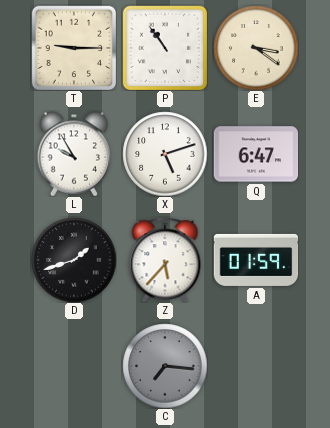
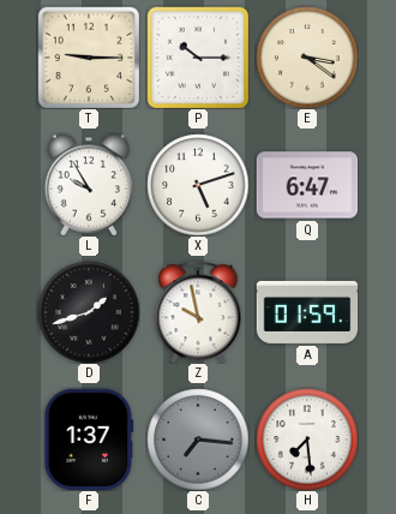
P: 10:54 -> 10:15 (198, 58)
Z: 5:37 -> 9:58 (198, 312)
F: none -> 1:37 (89, 440)
H: none -> 7:29 (307, 440)
